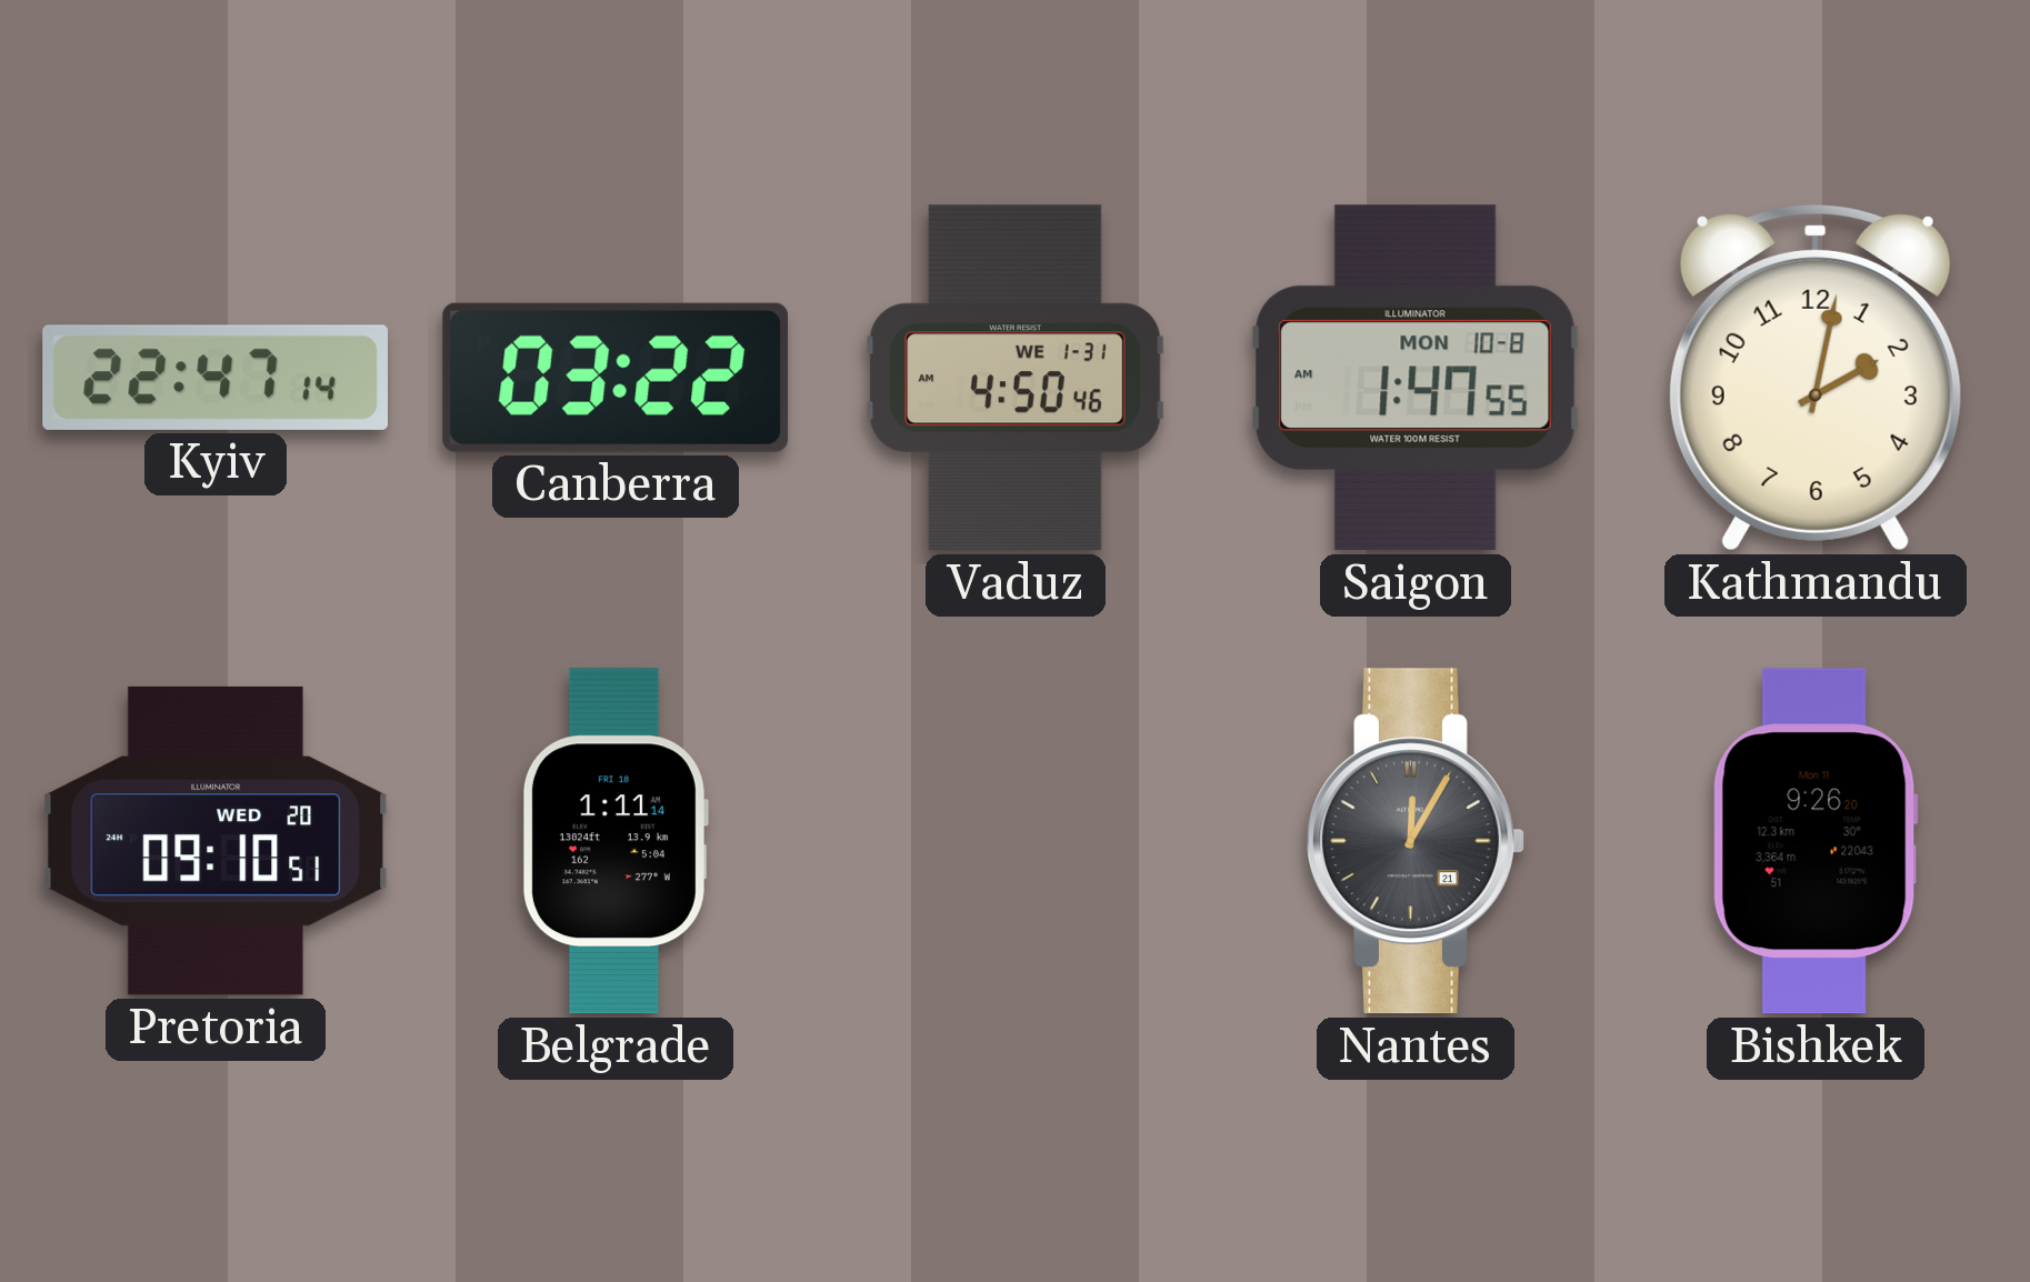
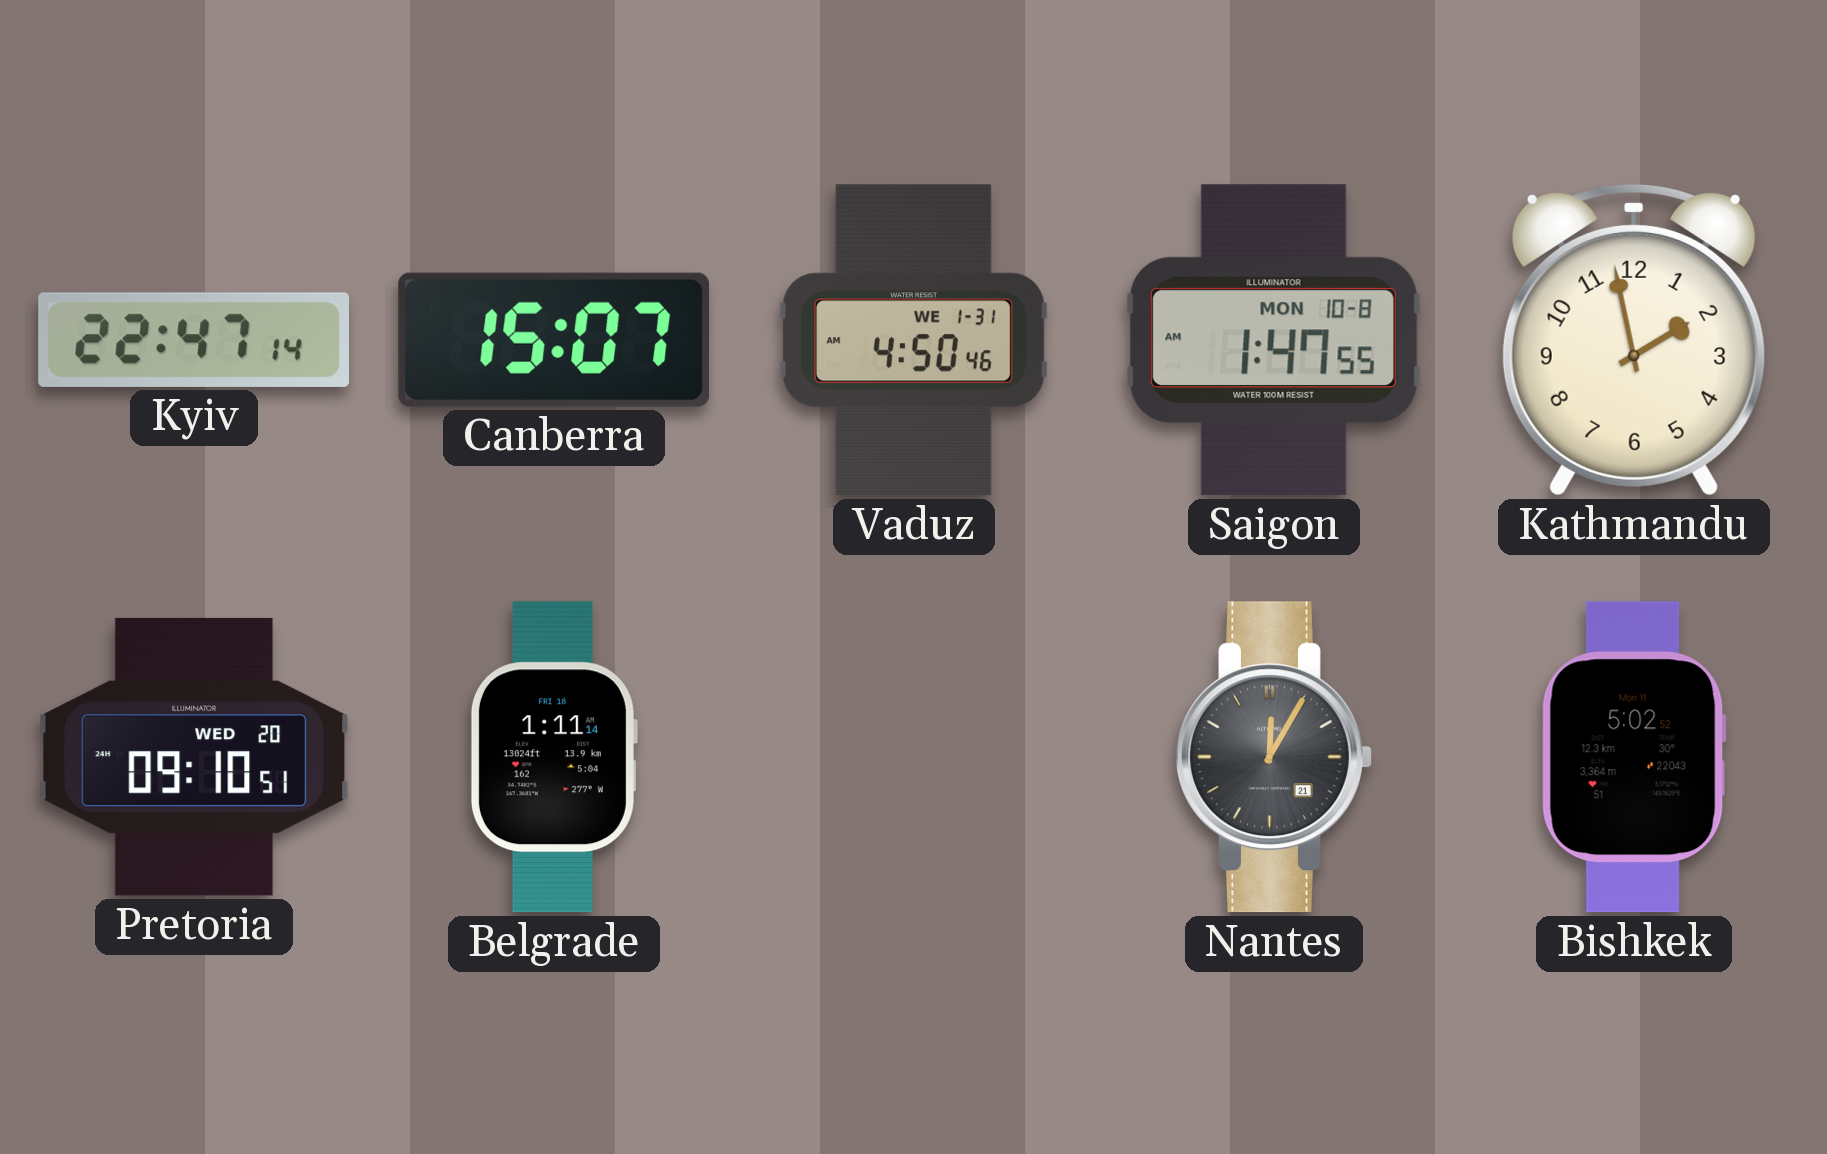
Canberra: 03:22 -> 15:07 (553, 340)
Kathmandu: 2:02 -> 1:58 (1634, 340)
Bishkek: 9:26 -> 5:02 (1634, 757)
